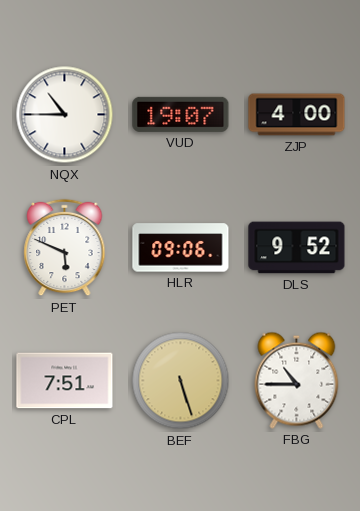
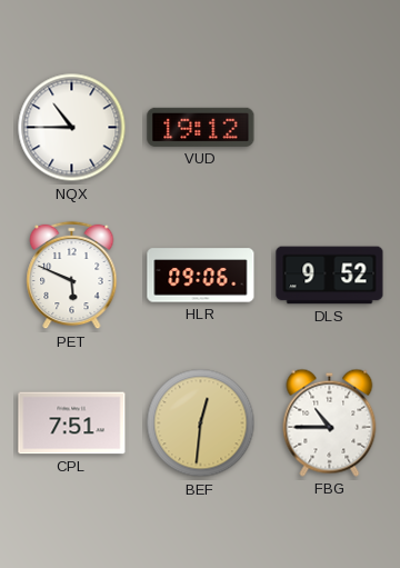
VUD: 19:07 -> 19:12 (201, 127)
ZJP: 4:00 -> none (297, 115)
BEF: 5:27 -> 12:31 (201, 423)
